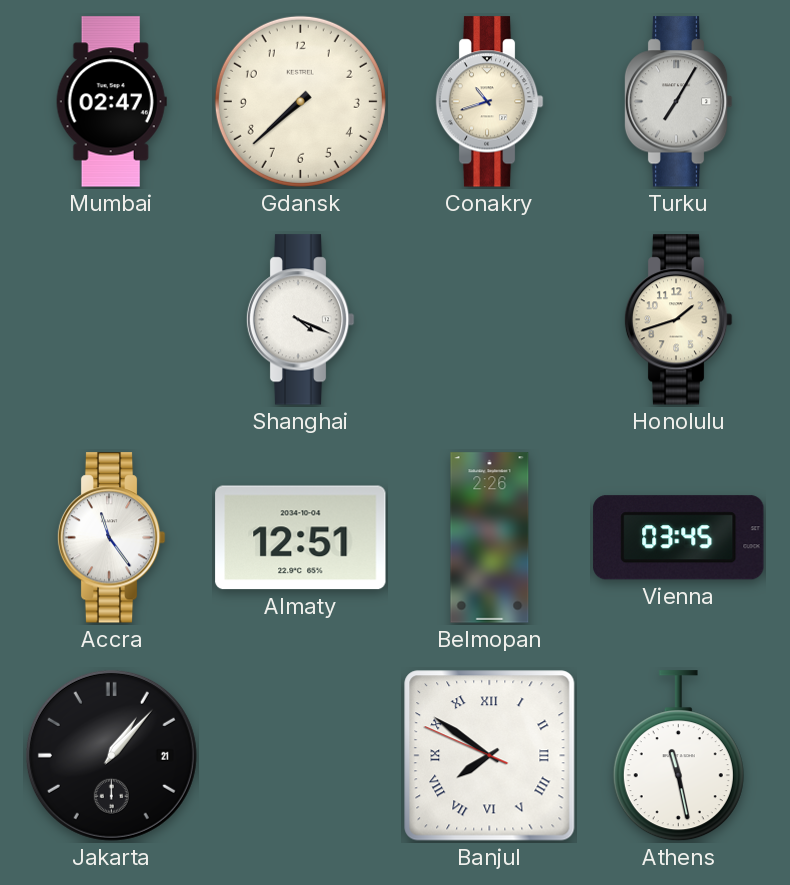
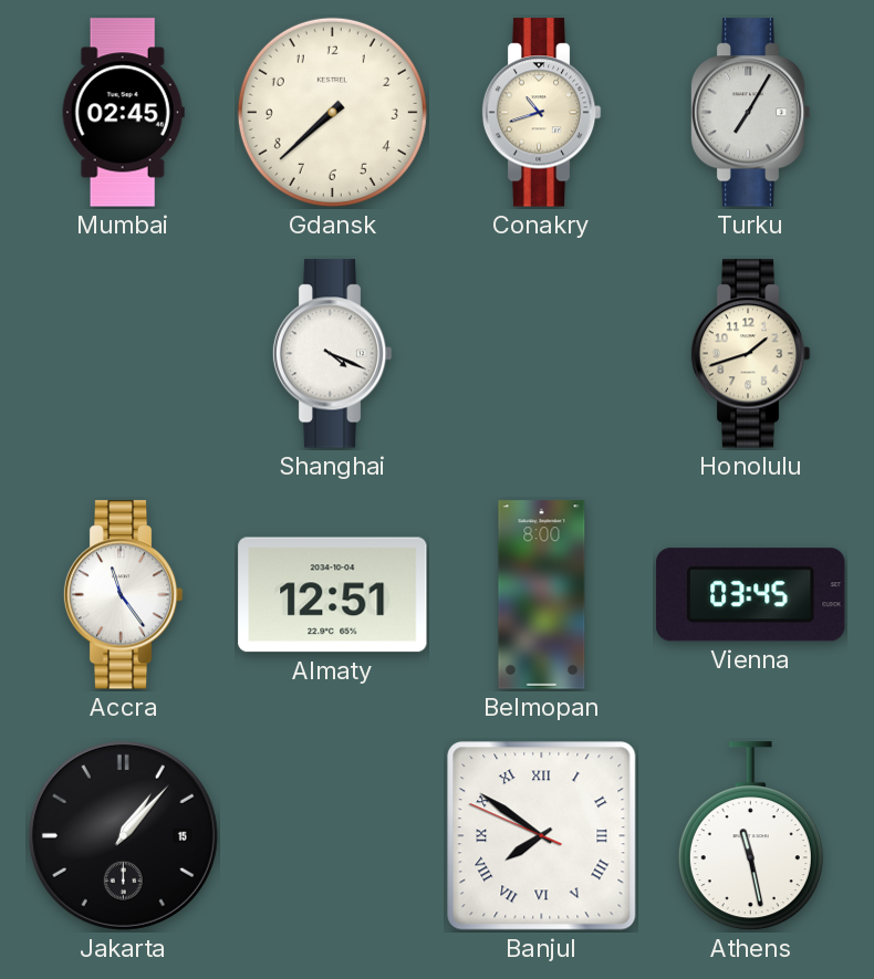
Mumbai: 02:47 -> 02:45 (123, 113)
Belmopan: 2:26 -> 8:00 (542, 595)
Jakarta date: 21 -> 15 (123, 835)
